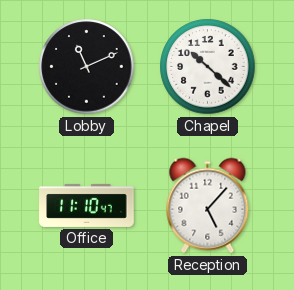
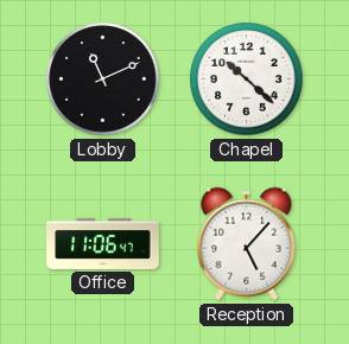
Office: 11:10 -> 11:06 (103, 243)
